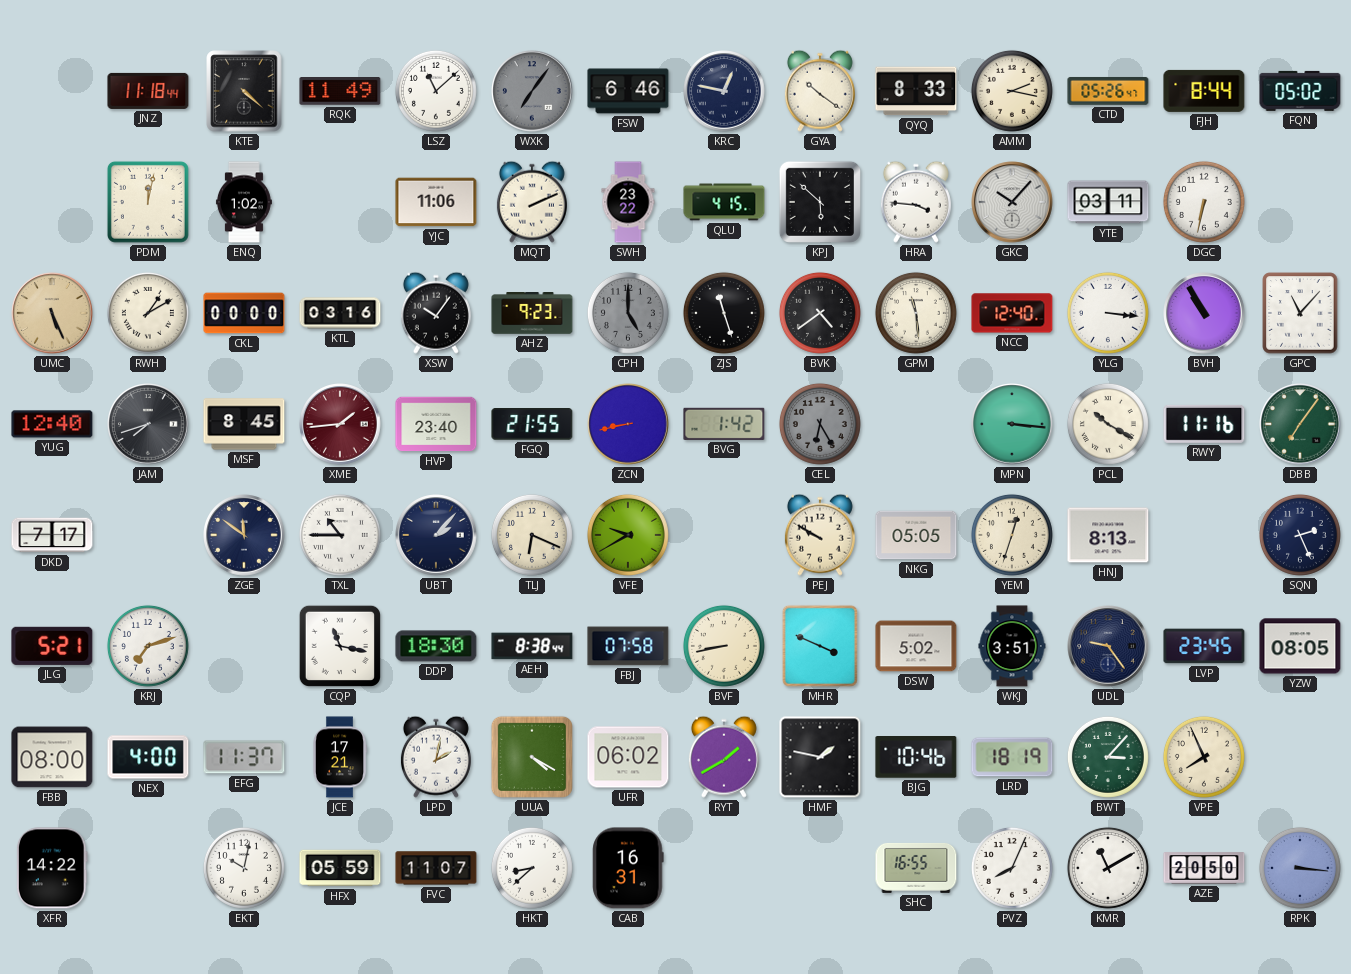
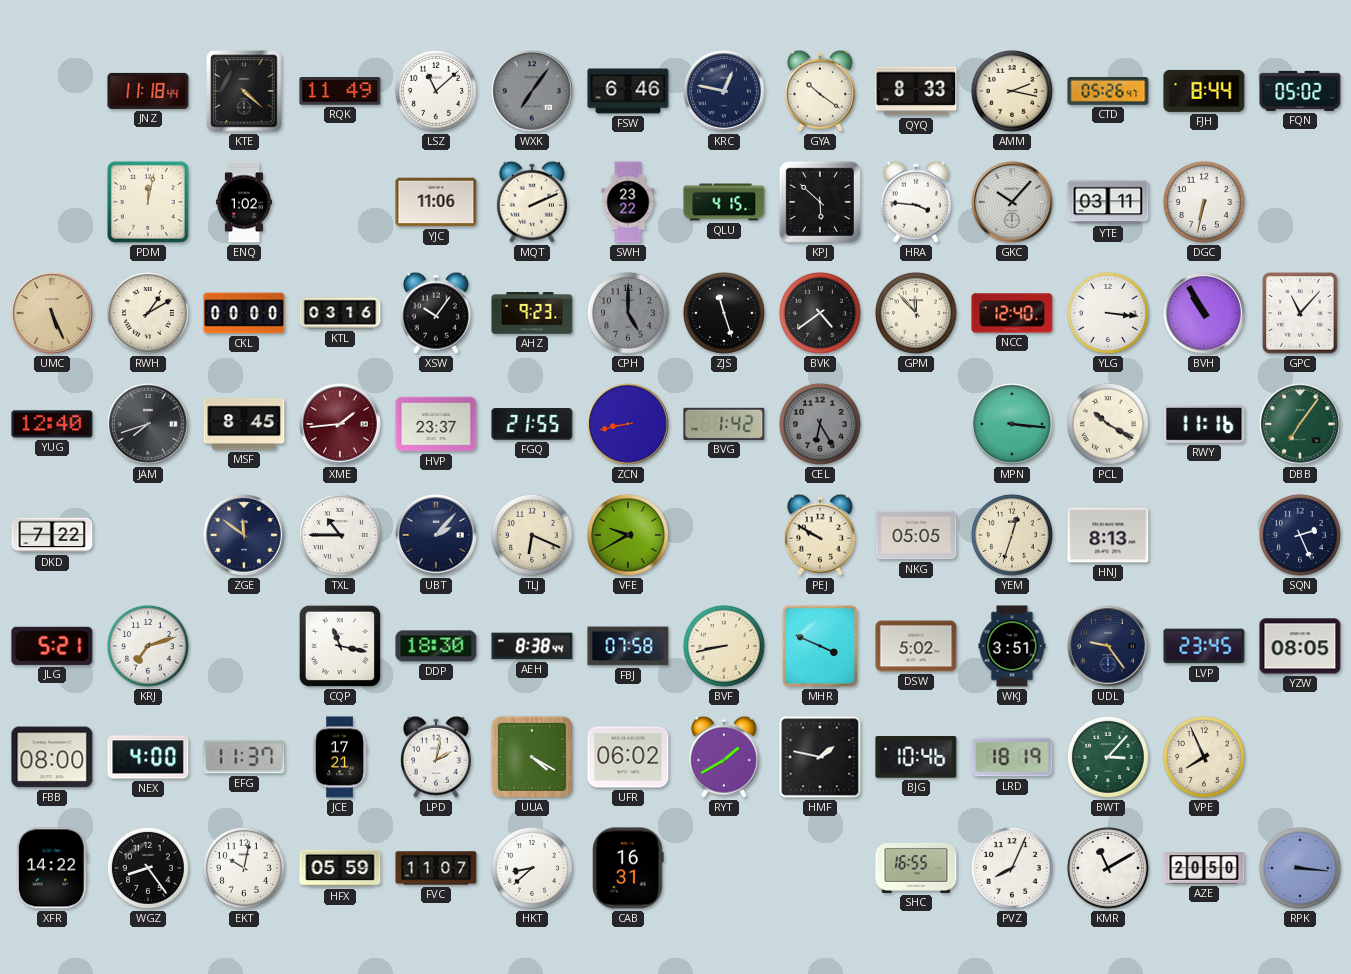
GPM: 11:29 -> 11:53 (916, 313)
HVP: 23:40 -> 23:37 (436, 424)
DKD: 7:17 -> 7:22 (52, 535)
WGZ: none -> 8:24 (148, 868)
